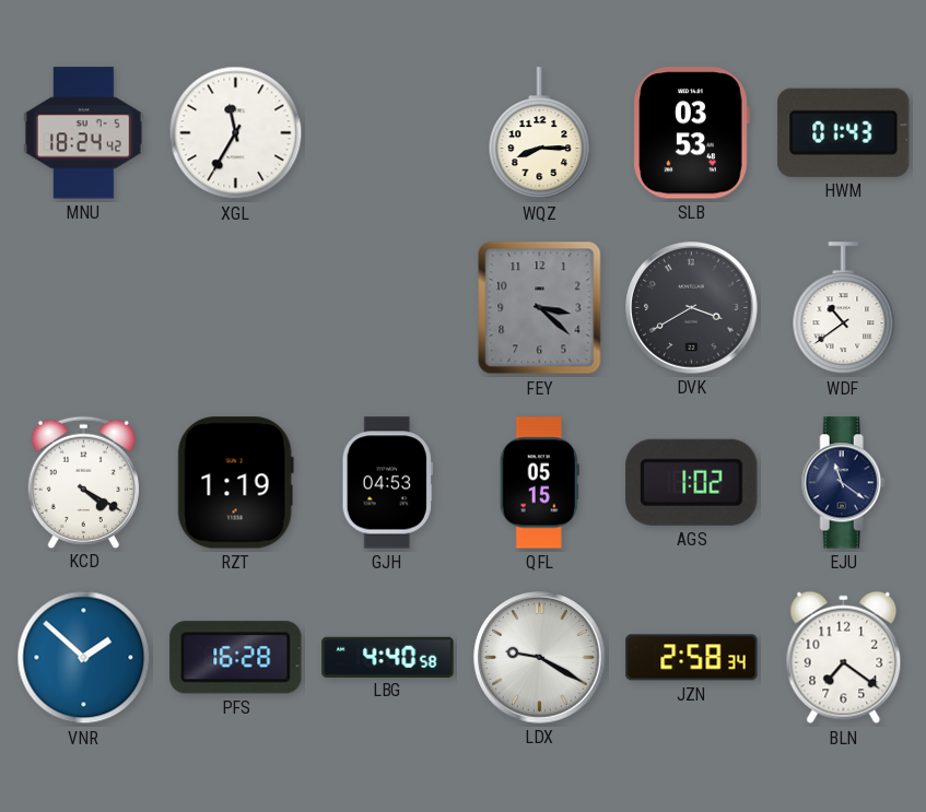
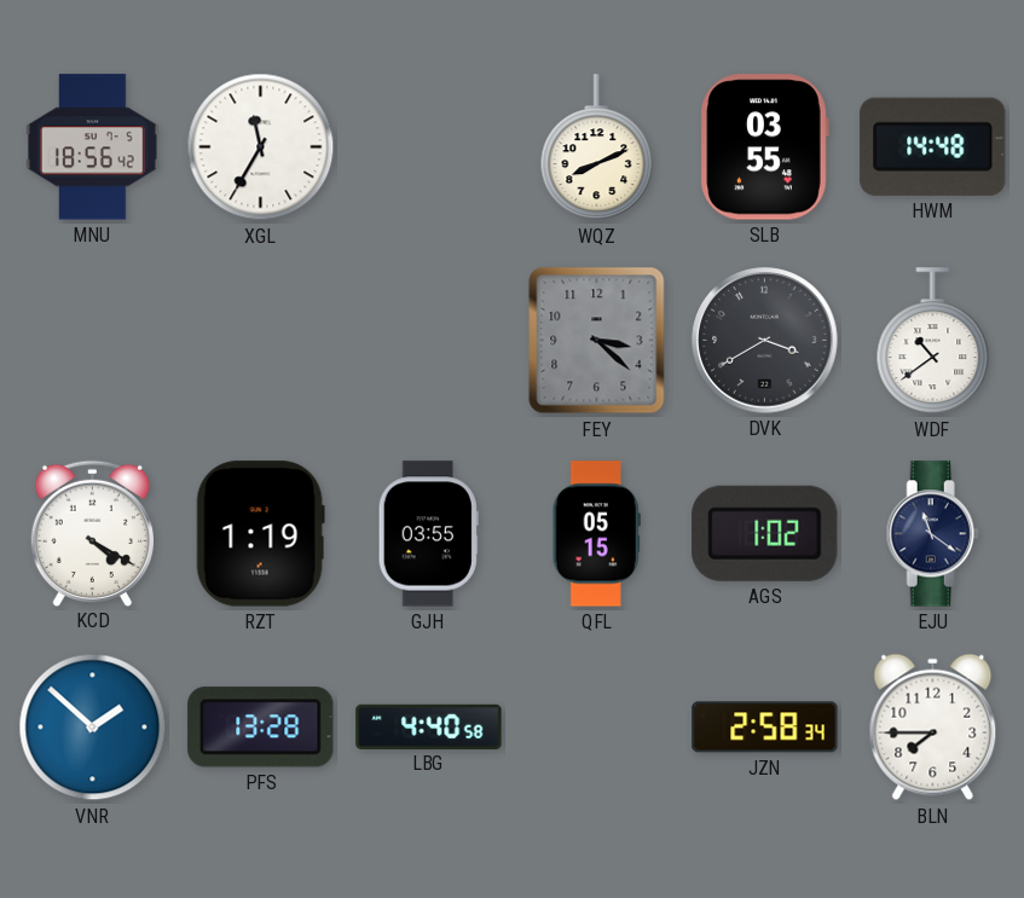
MNU: 18:24 -> 18:56 (92, 147)
WQZ: 8:15 -> 8:11 (597, 147)
SLB: 03:53 -> 03:55 (764, 147)
HWM: 01:43 -> 14:48 (933, 146)
GJH: 04:53 -> 03:55 (428, 534)
PFS: 16:28 -> 13:28 (261, 728)
LDX: 9:20 -> none (540, 658)
BLN: 7:21 -> 7:45 (933, 728)
